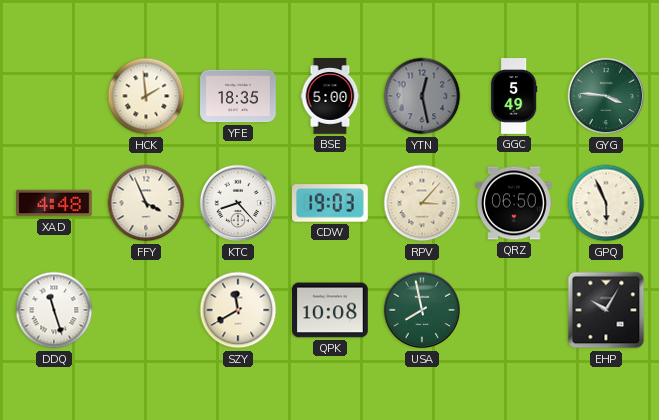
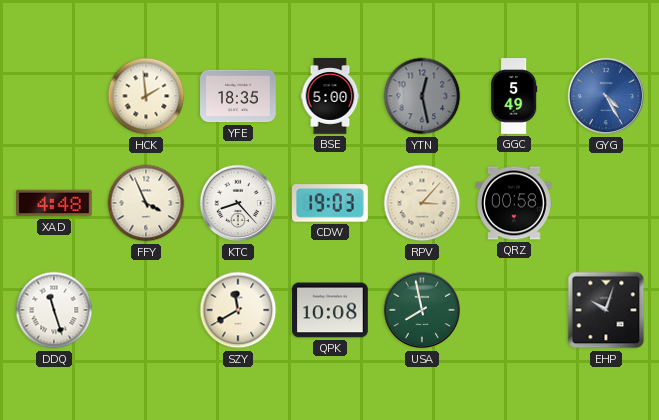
GYG: 3:46 -> 4:25 (606, 96)
GYG dial: green -> blue (606, 96)
QRZ: 06:50 -> 00:58 (515, 203)
GPQ: 5:56 -> none (606, 203)
EHP: 10:05 -> 10:03 (606, 310)
